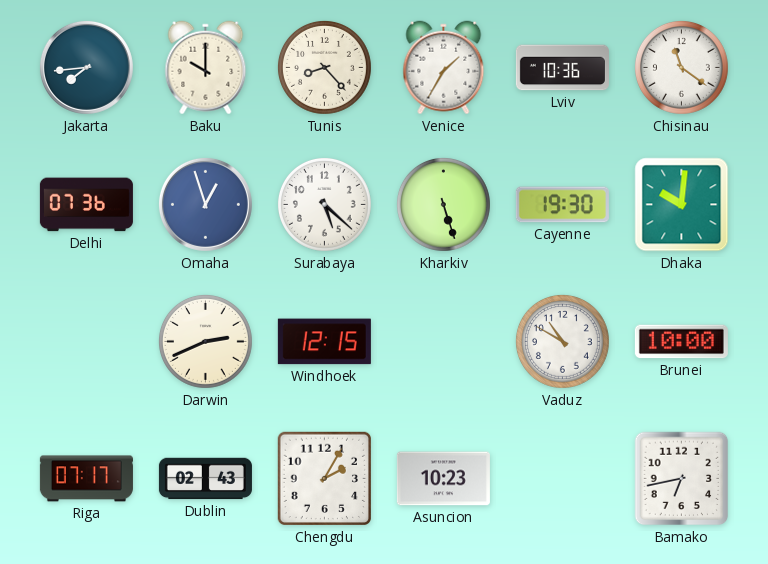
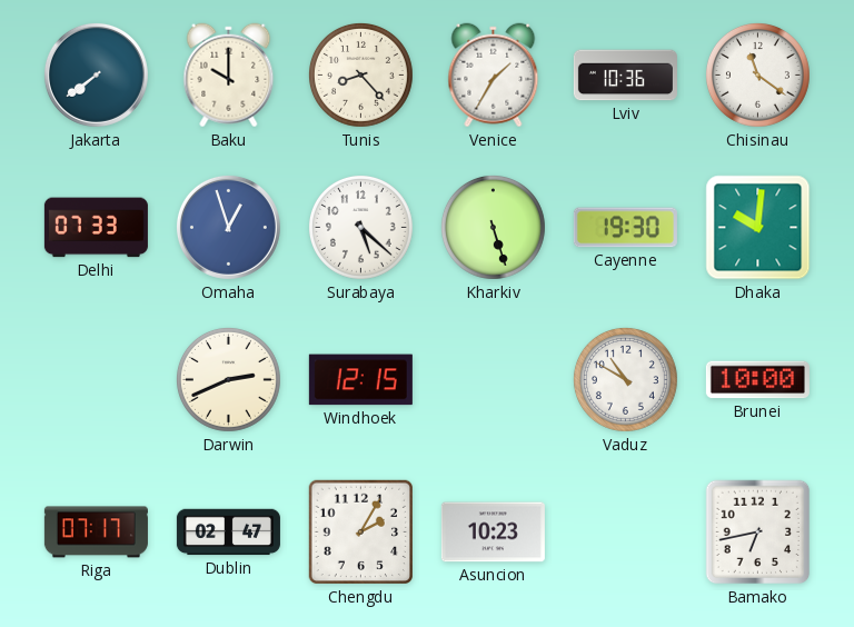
Jakarta: 7:44 -> 7:39 (96, 74)
Delhi: 07:36 -> 07:33 (96, 228)
Dublin: 02:43 -> 02:47 (228, 533)
